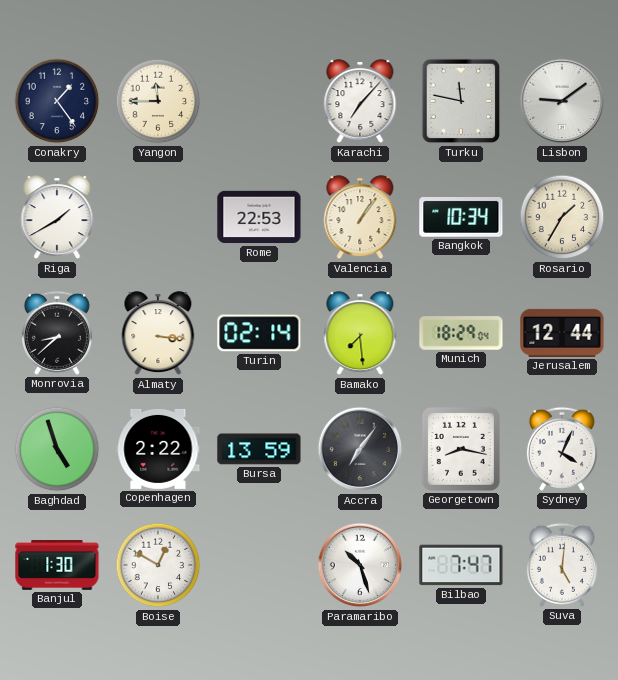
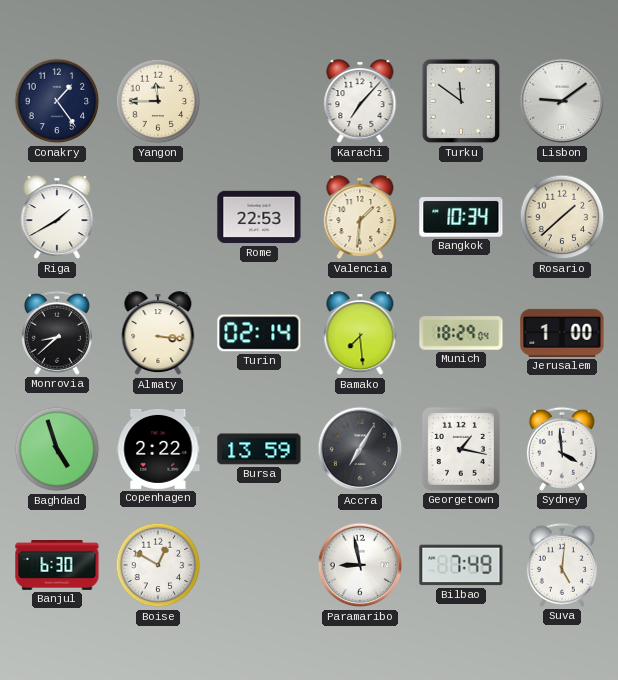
Turku: 11:47 -> 11:51 (461, 101)
Valencia: 1:06 -> 1:31 (360, 218)
Rosario: 1:35 -> 1:38 (562, 217)
Jerusalem: 12:44 -> 1:00 (562, 333)
Accra: 7:06 -> 7:05 (360, 449)
Georgetown: 8:17 -> 1:17 (461, 449)
Sydney: 4:04 -> 3:59 (562, 449)
Banjul: 1:30 -> 6:30 (57, 566)
Paramaribo: 10:27 -> 8:58 (360, 565)
Bilbao: 7:47 -> 7:49 (461, 565)
